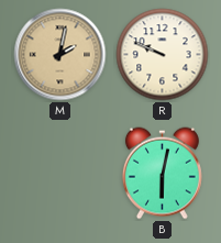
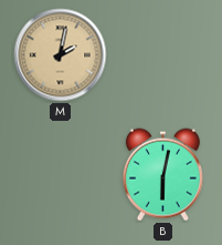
R: 9:49 -> none (163, 55)
